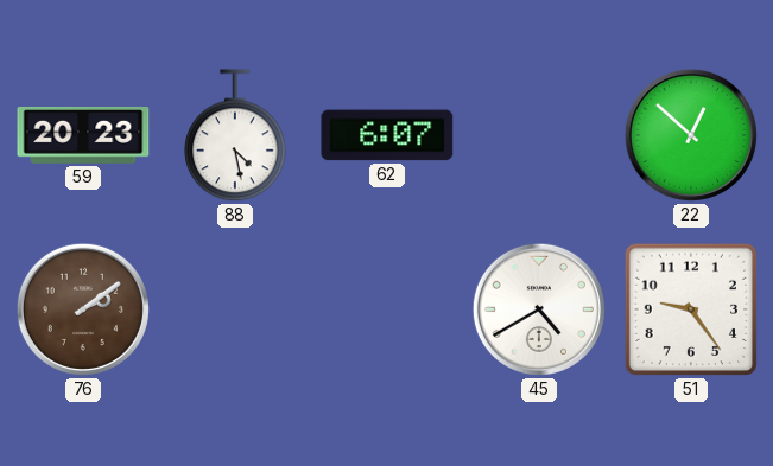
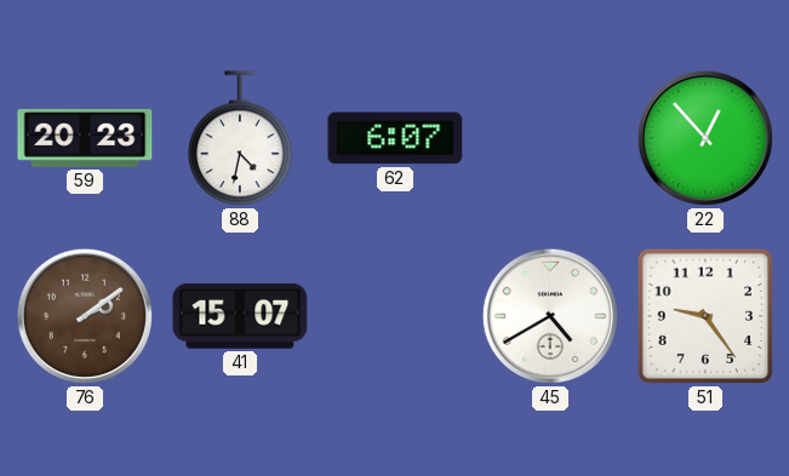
88: 4:28 -> 4:32 (240, 139)
22: 12:52 -> 12:53 (705, 138)
41: none -> 15:07 (240, 317)
